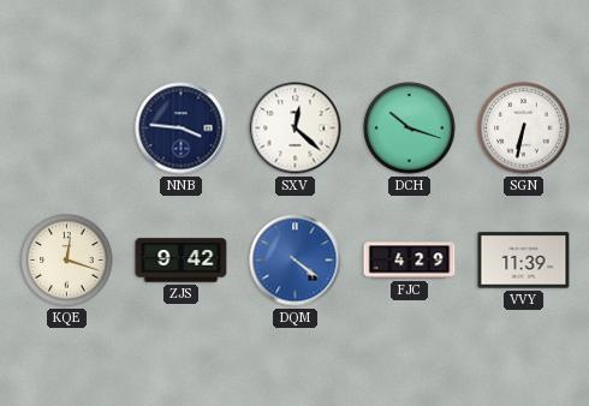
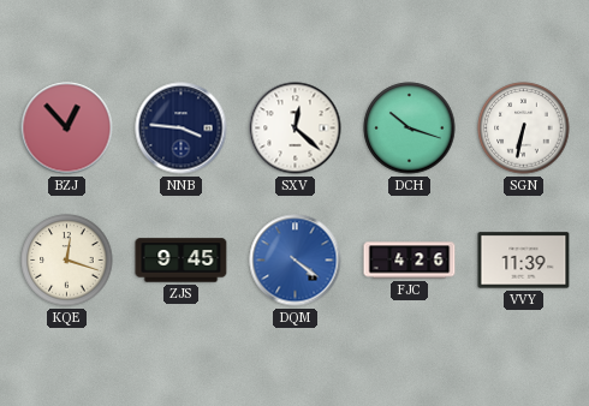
BZJ: none -> 12:53 (67, 129)
ZJS: 9:42 -> 9:45 (182, 261)
FJC: 4:29 -> 4:26 (410, 261)
